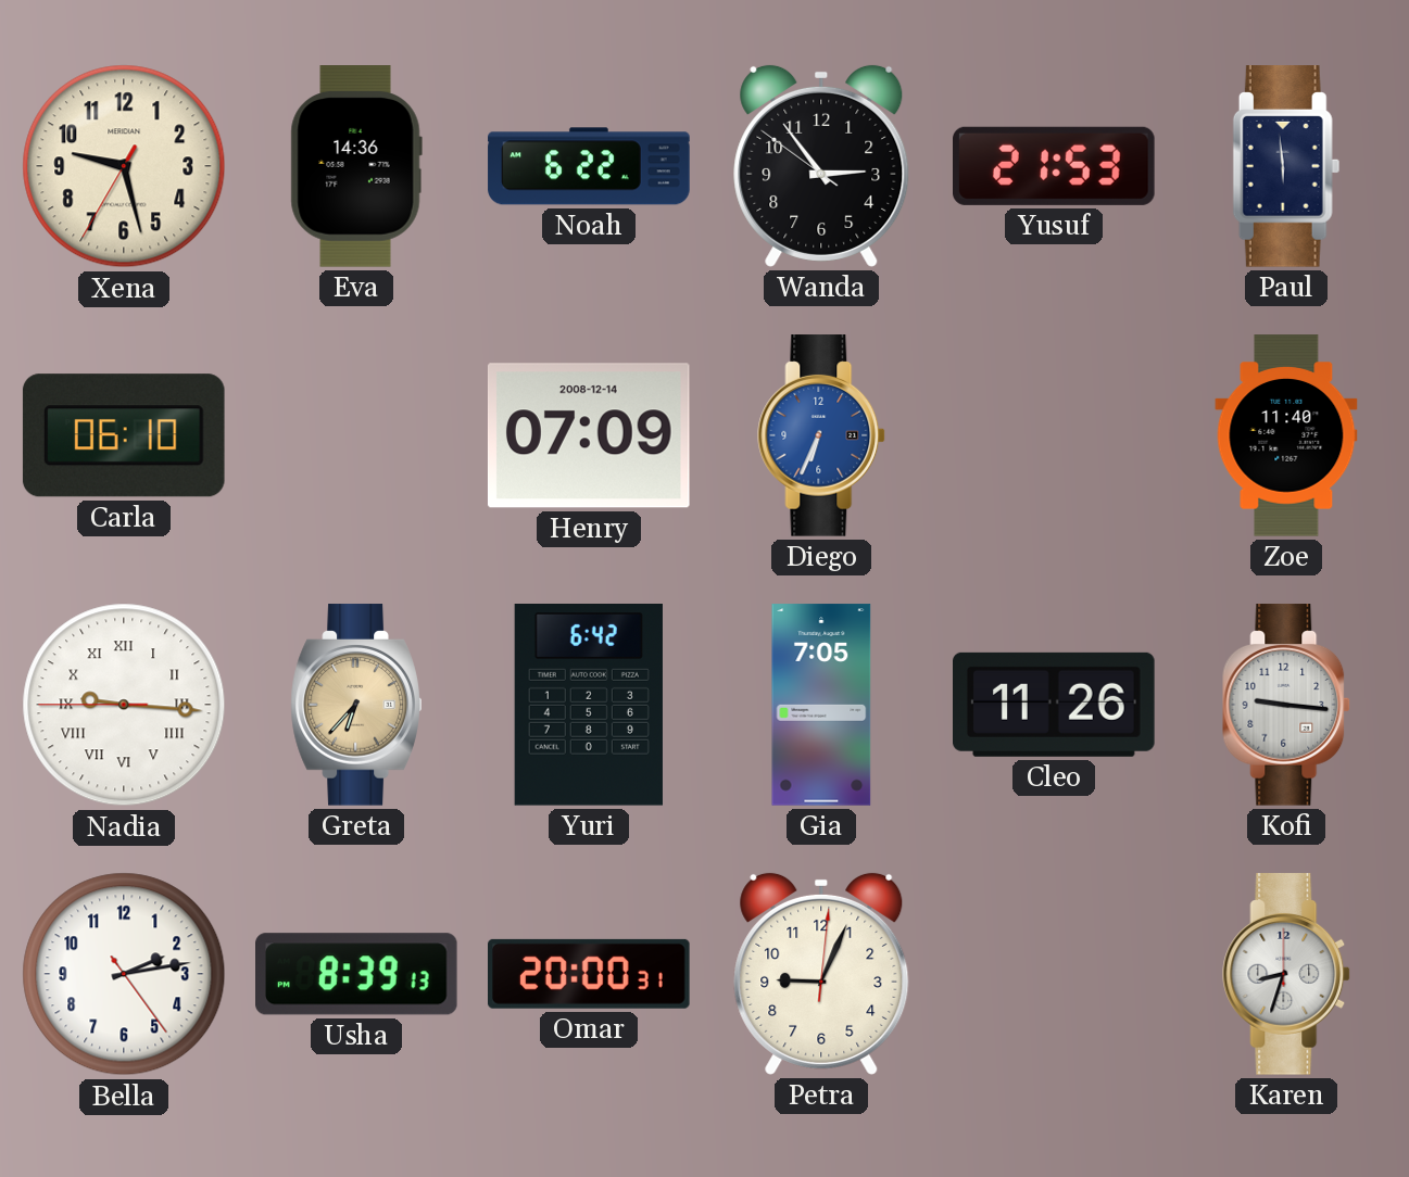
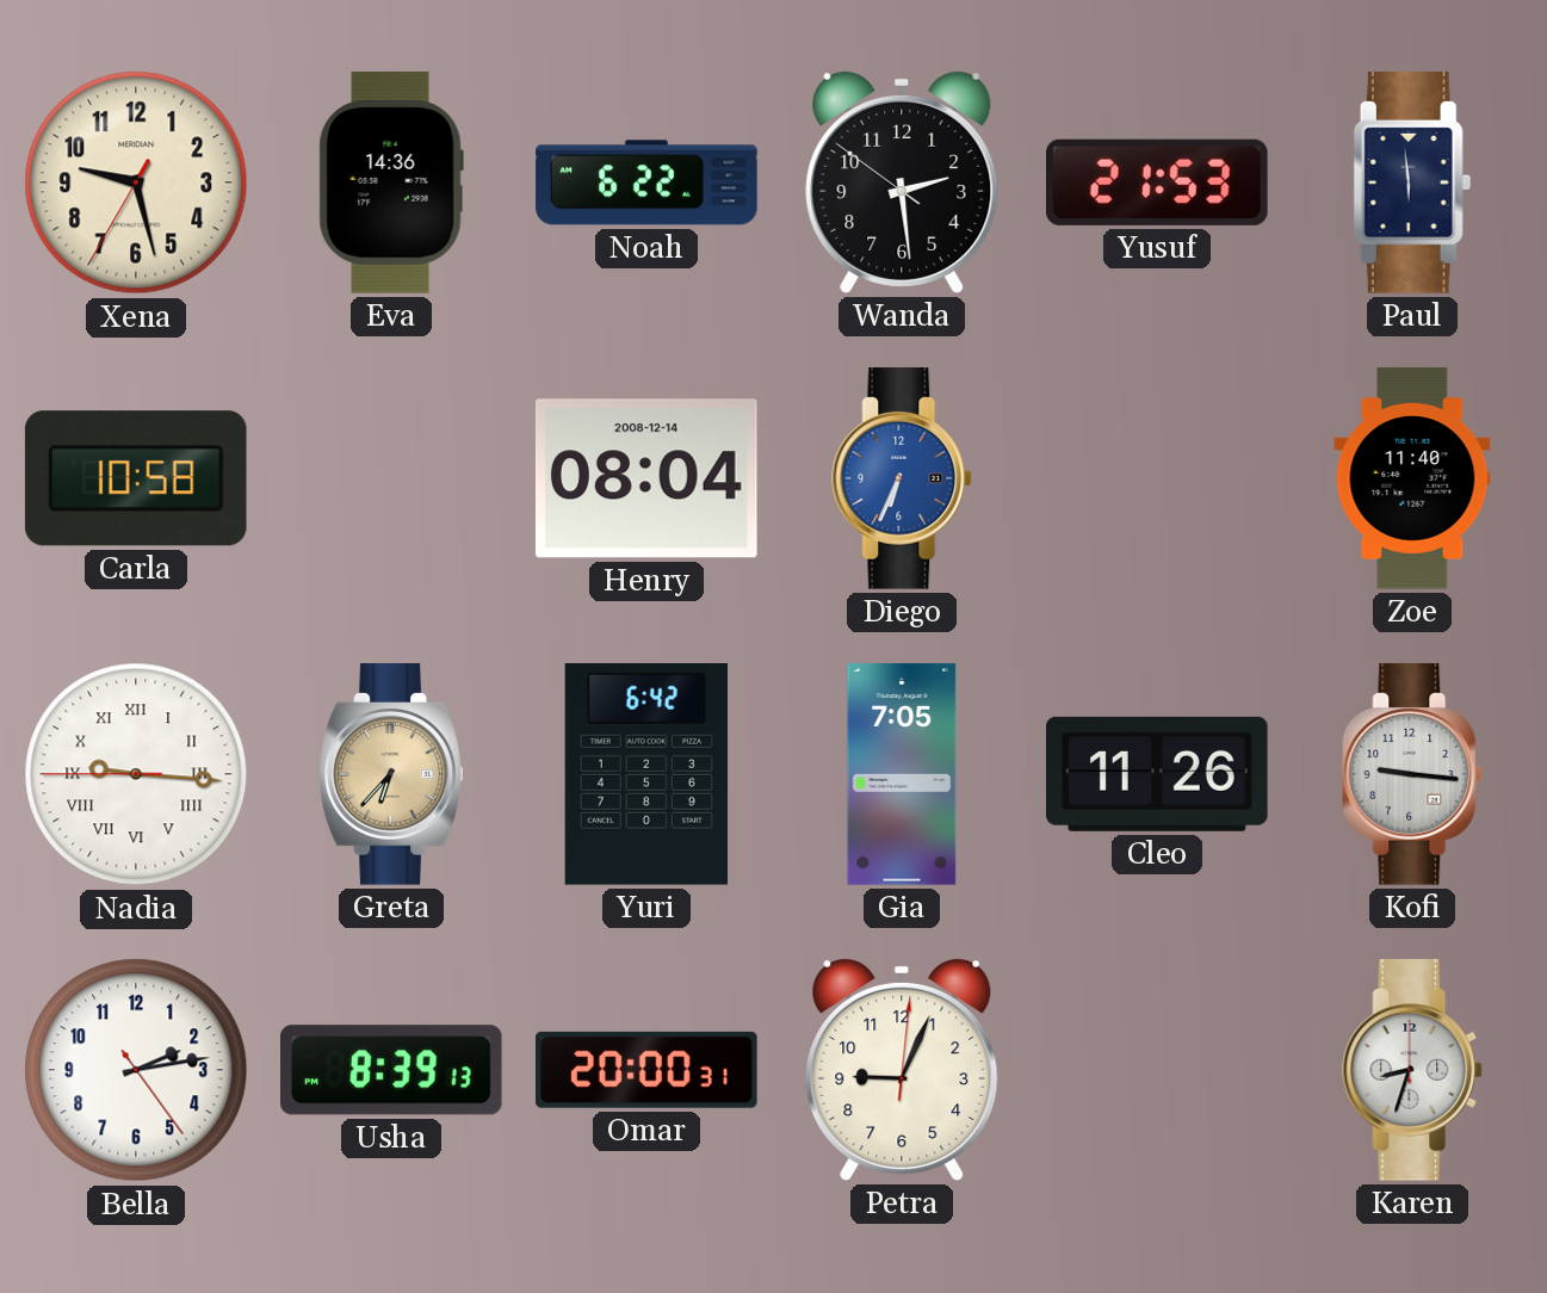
Wanda: 2:53 -> 2:28 (902, 182)
Carla: 06:10 -> 10:58 (136, 478)
Henry: 07:09 -> 08:04 (646, 478)
